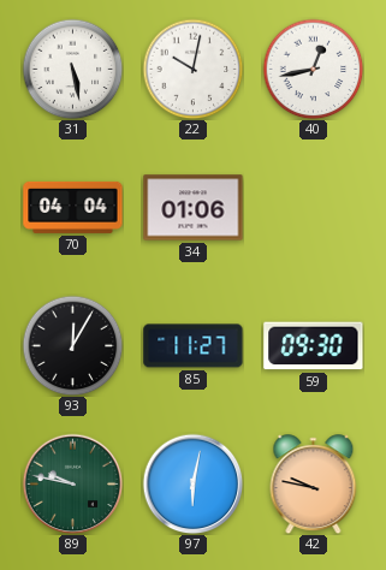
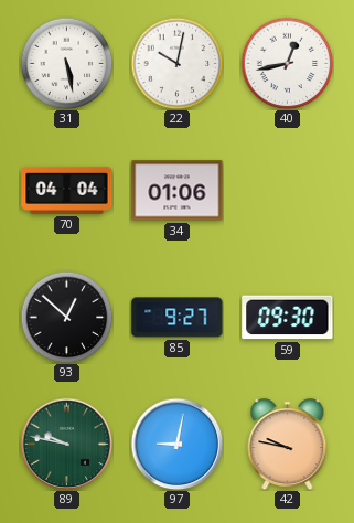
93: 12:05 -> 12:52 (66, 317)
85: 11:27 -> 9:27 (178, 318)
97: 6:02 -> 9:02 (176, 444)
